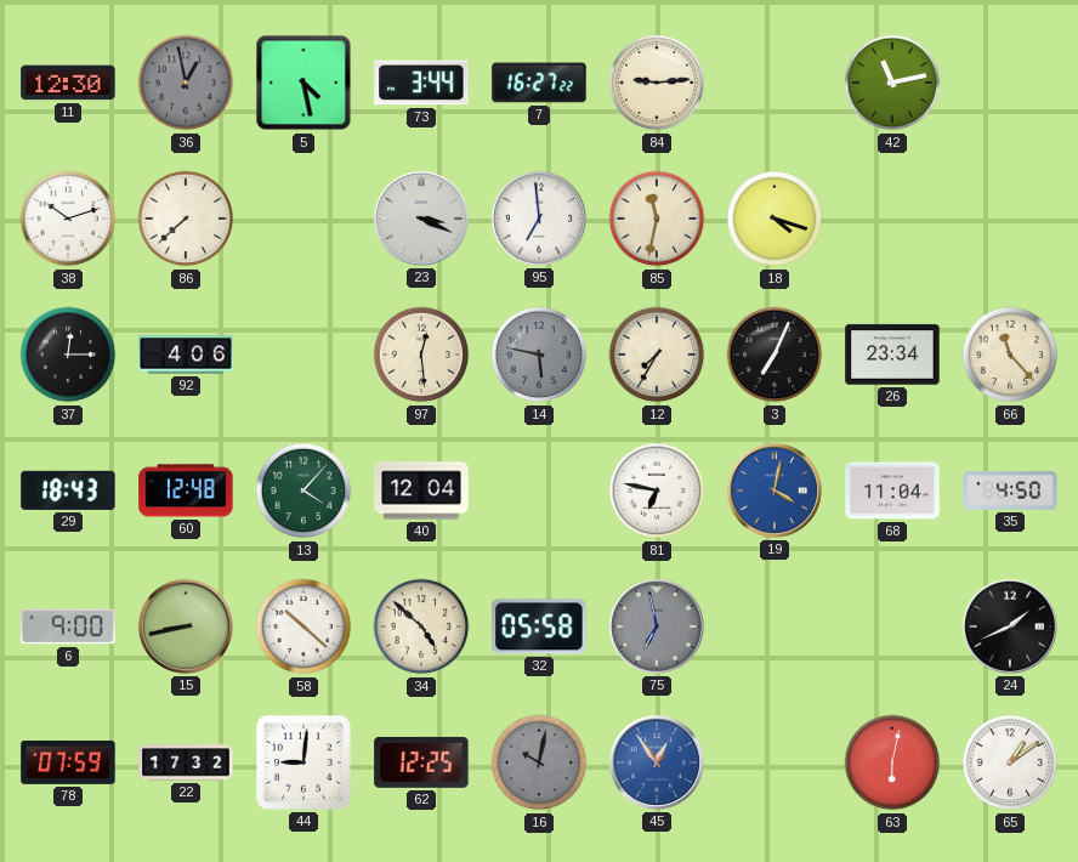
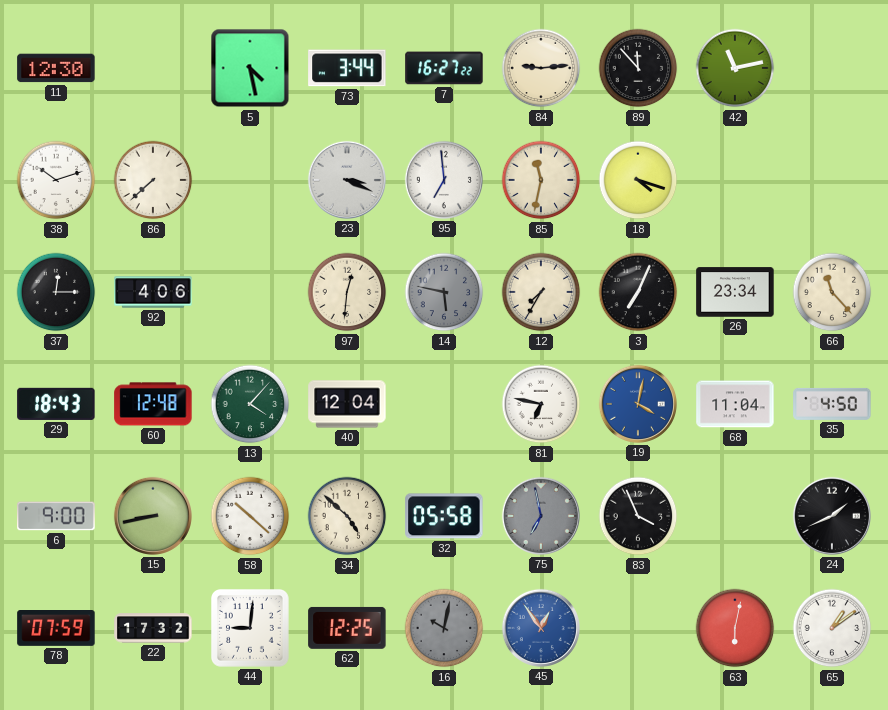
36: 12:58 -> none (186, 83)
89: none -> 11:53 (638, 68)
97: 12:29 -> 12:31 (347, 292)
83: none -> 3:56 (638, 516)
